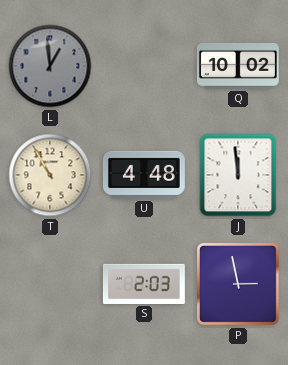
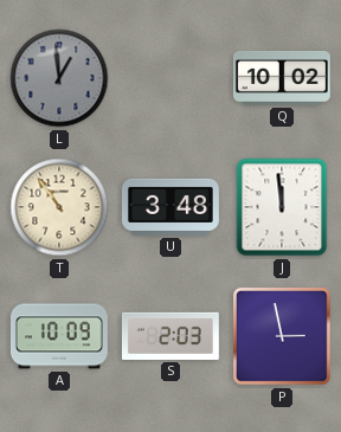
T: 10:55 -> 10:54 (59, 207)
U: 4:48 -> 3:48 (170, 207)
A: none -> 10:09 (59, 336)
